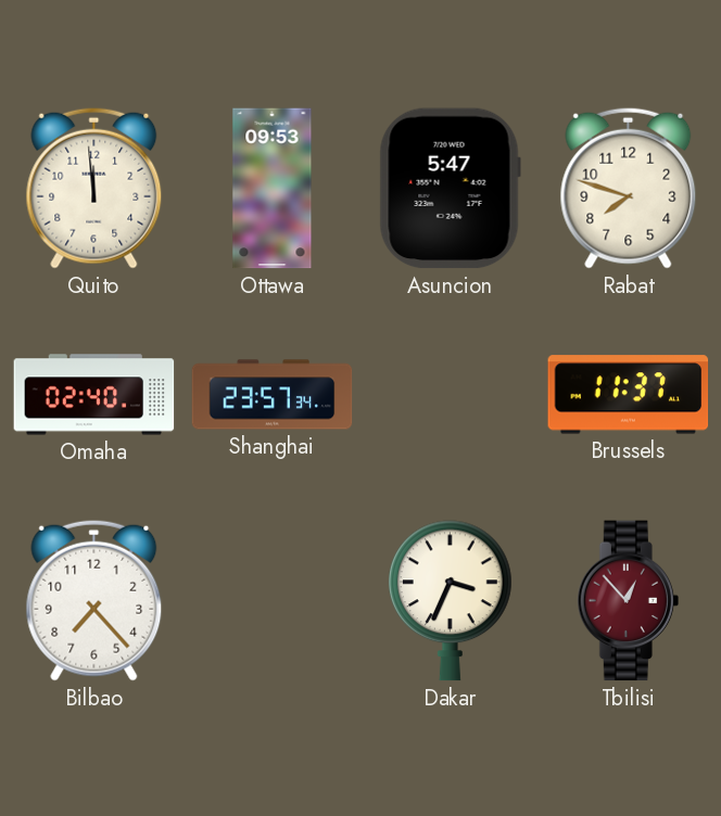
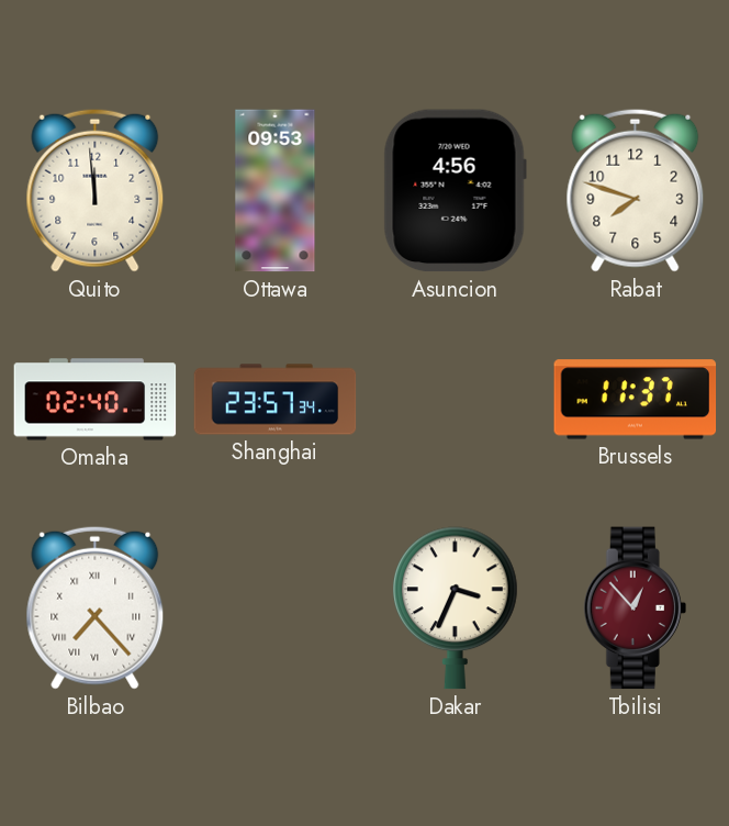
Asuncion: 5:47 -> 4:56 (455, 191)
Bilbao numerals: Arabic -> Roman (96, 607)
